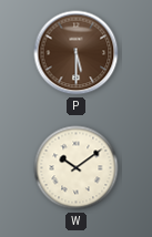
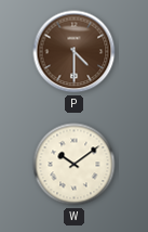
P: 5:30 -> 4:30 (75, 52)
